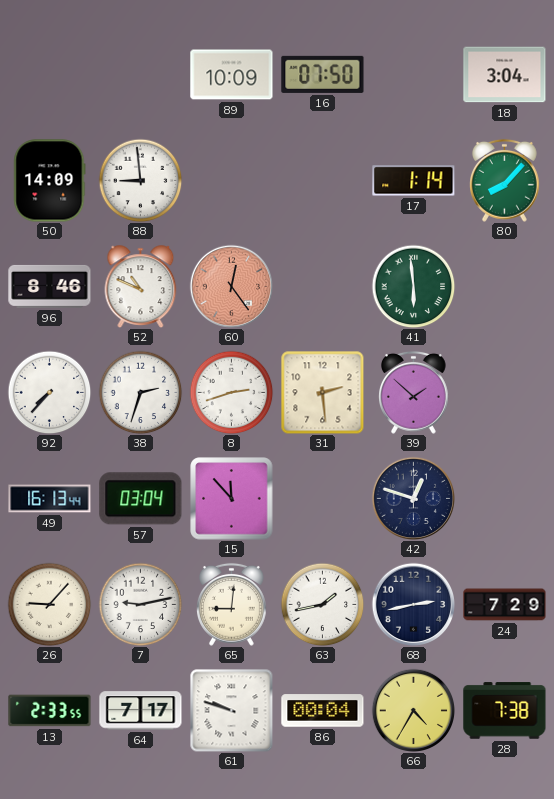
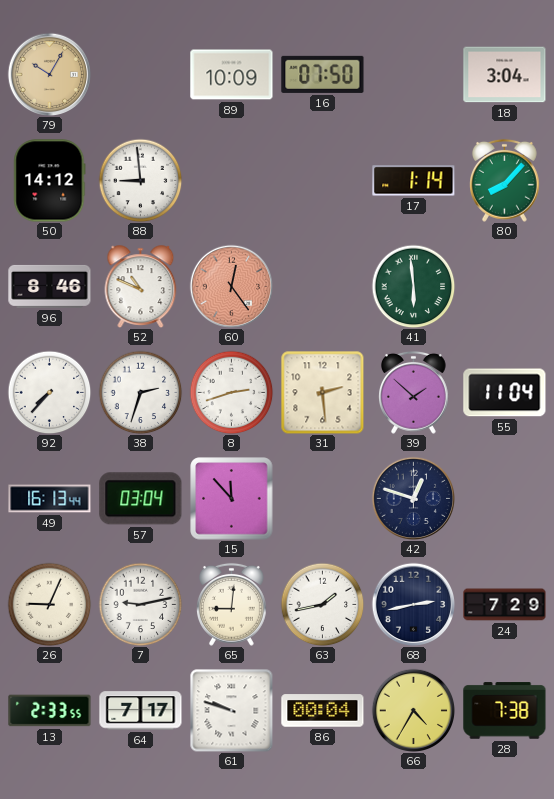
79: none -> 10:05 (49, 74)
50: 14:09 -> 14:12 (50, 181)
55: none -> 11:04 (505, 393)
26: 9:07 -> 9:04 (49, 604)
